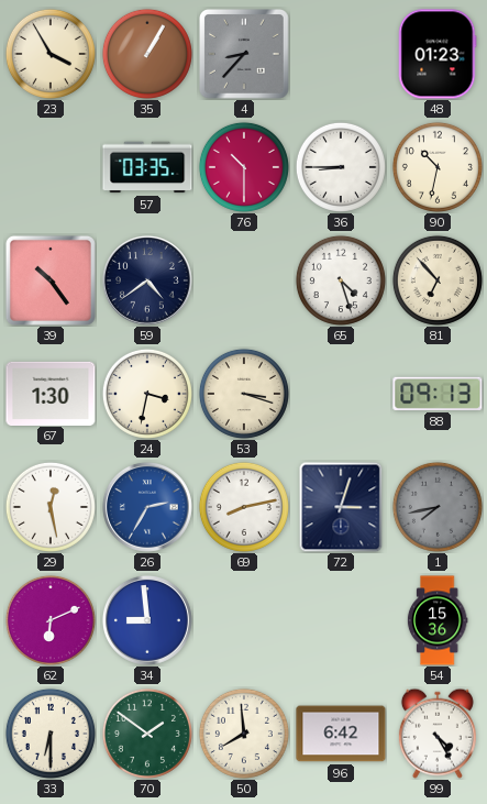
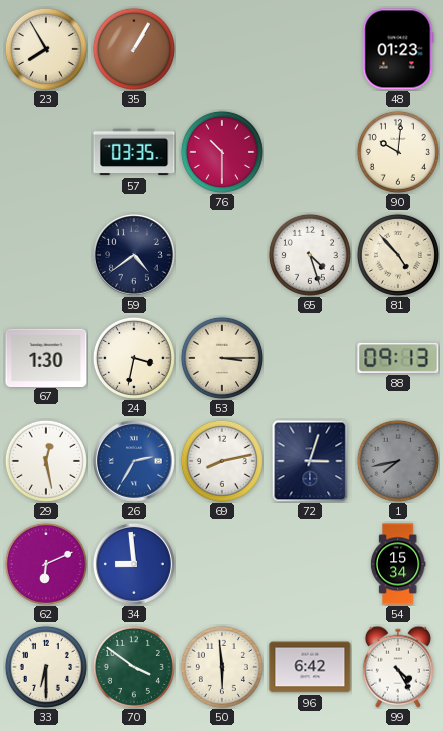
23: 3:55 -> 7:55 (46, 49)
4: 8:37 -> none (245, 55)
36: 8:45 -> none (341, 167)
90: 10:32 -> 10:01 (398, 152)
39: 10:24 -> none (51, 280)
81: 6:53 -> 4:53 (398, 255)
53: 3:18 -> 3:15 (222, 358)
54: 15:36 -> 15:34 (398, 564)
70: 1:51 -> 3:51 (134, 667)
50: 7:59 -> 5:59 (222, 667)
